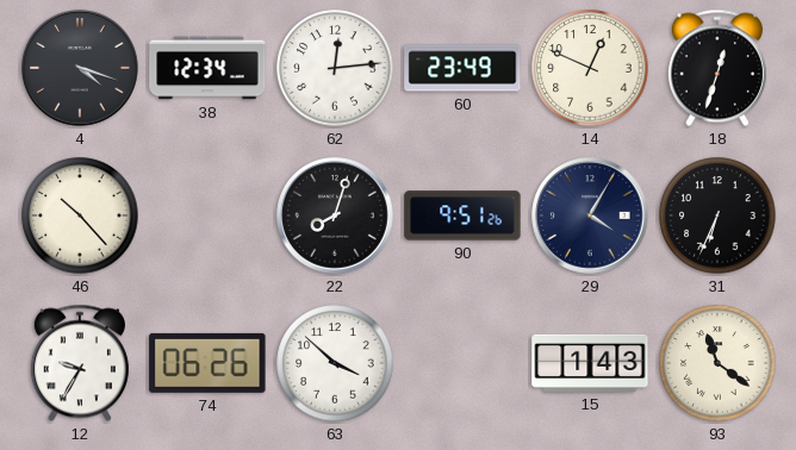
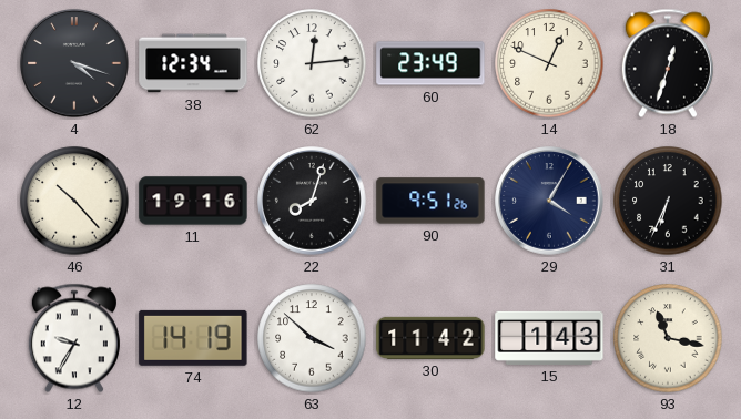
11: none -> 19:16 (193, 201)
74: 06:26 -> 14:19 (193, 338)
30: none -> 11:42 (430, 338)
93: 11:21 -> 11:17 (668, 338)
